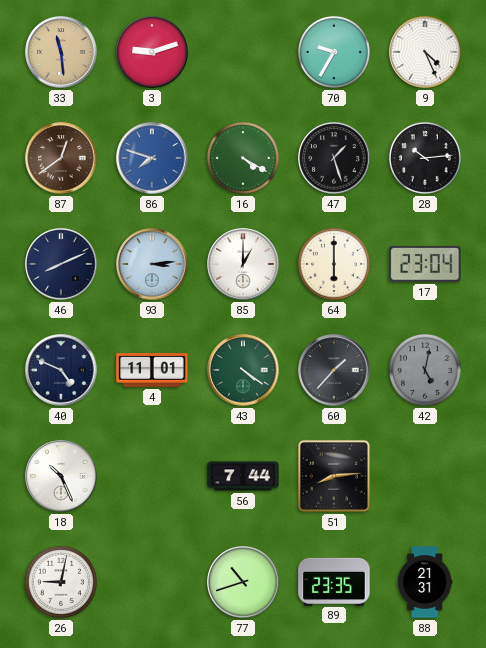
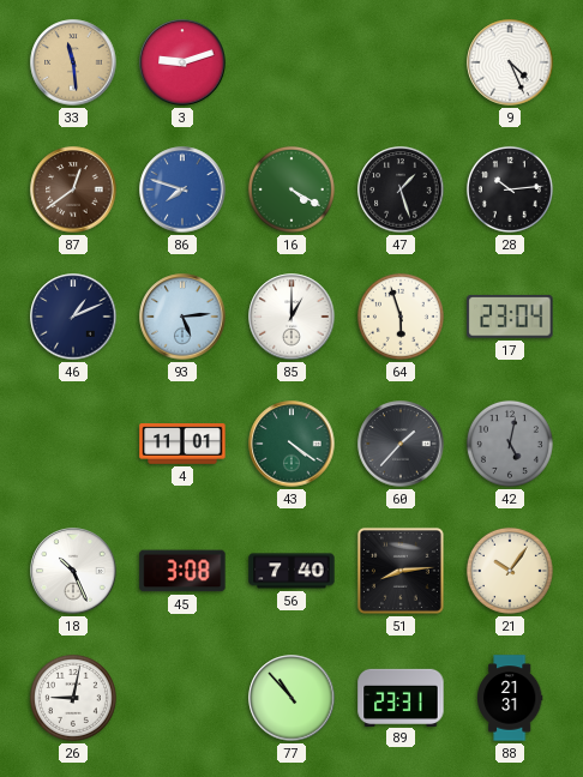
70: 9:35 -> none (334, 52)
46: 8:11 -> 1:11 (73, 317)
93: 3:14 -> 5:14 (182, 317)
64: 6:00 -> 5:57 (401, 317)
40: 4:49 -> none (61, 370)
45: none -> 3:08 (182, 571)
56: 7:44 -> 7:40 (291, 571)
21: none -> 10:06 (510, 571)
77: 10:42 -> 10:53 (291, 698)
89: 23:35 -> 23:31 (401, 697)
